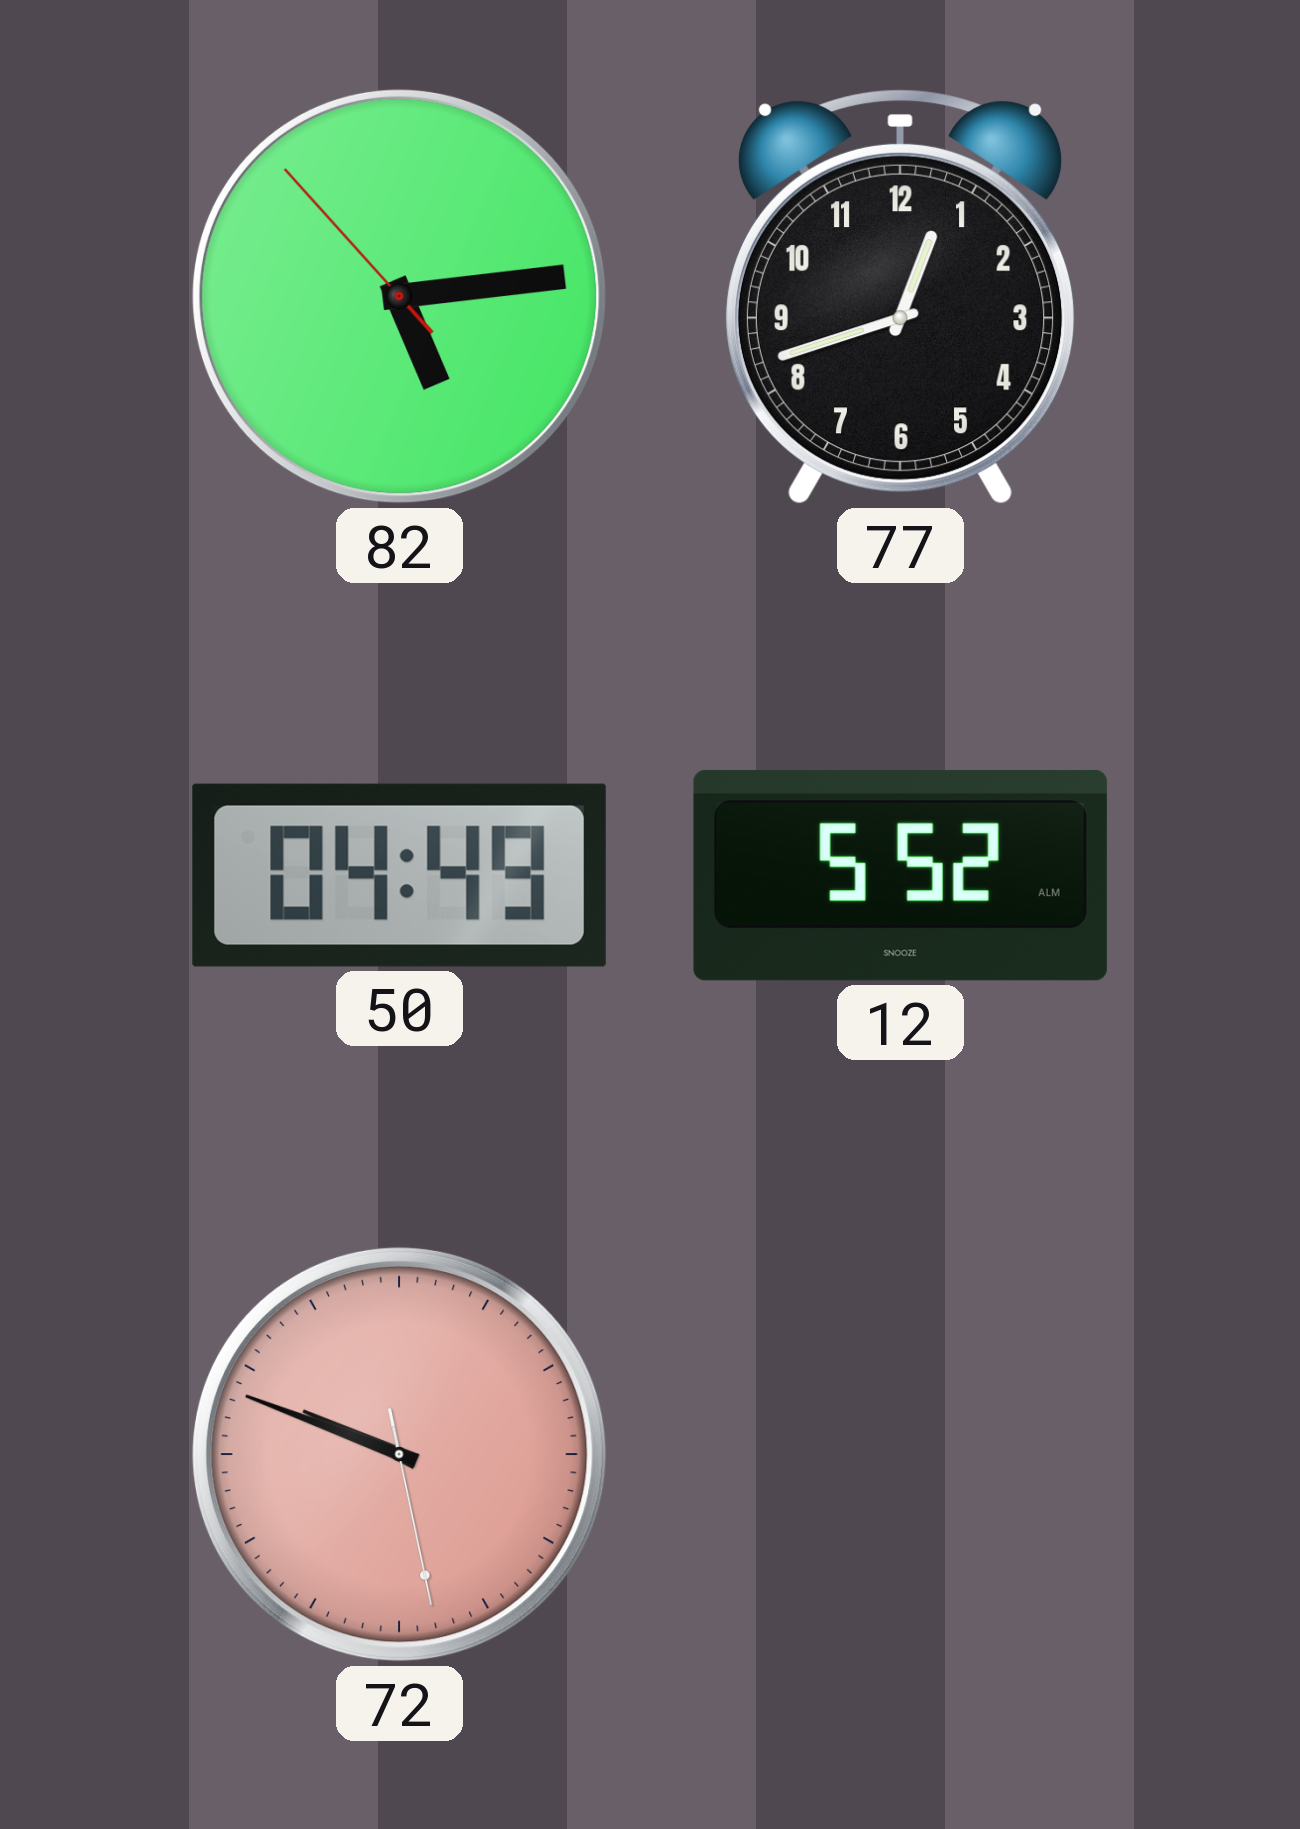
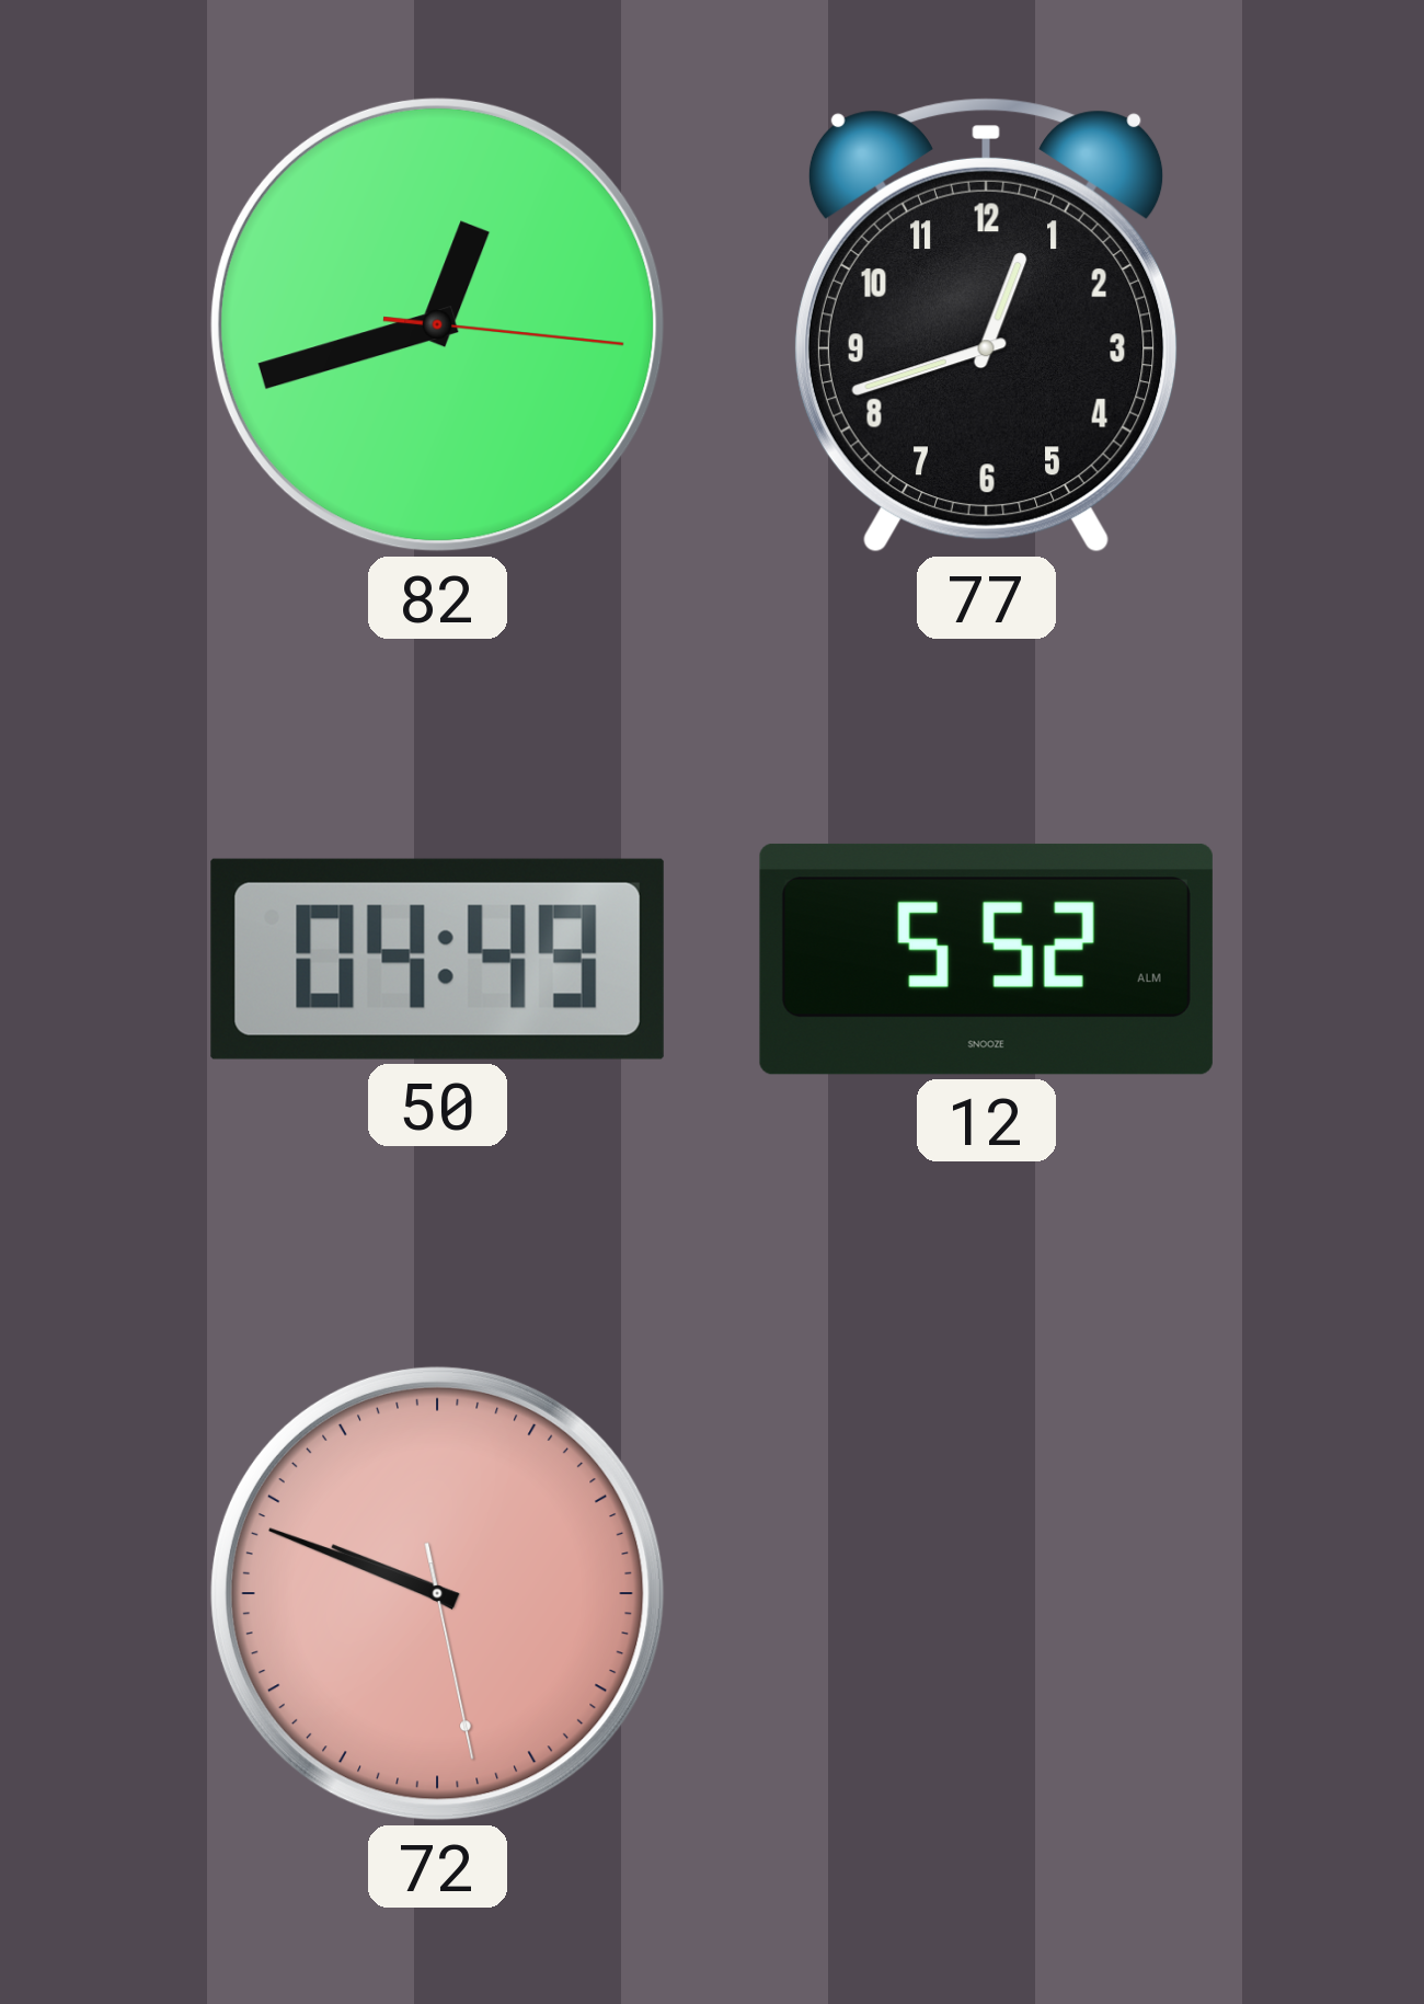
82: 5:13 -> 12:42 (437, 324)
